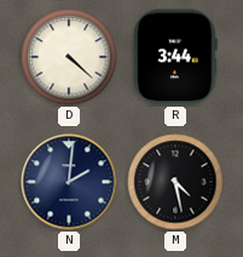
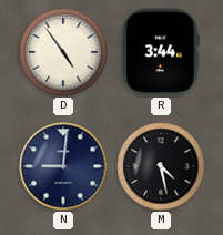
D: 4:22 -> 4:54 (63, 52)
N: 2:01 -> 9:01 (63, 166)
